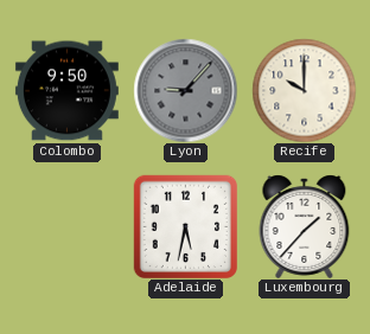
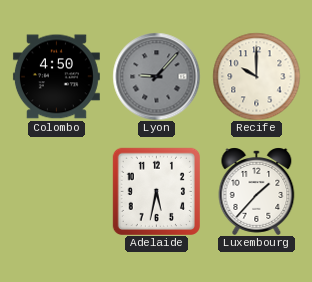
Colombo: 9:50 -> 4:50 (56, 77)
